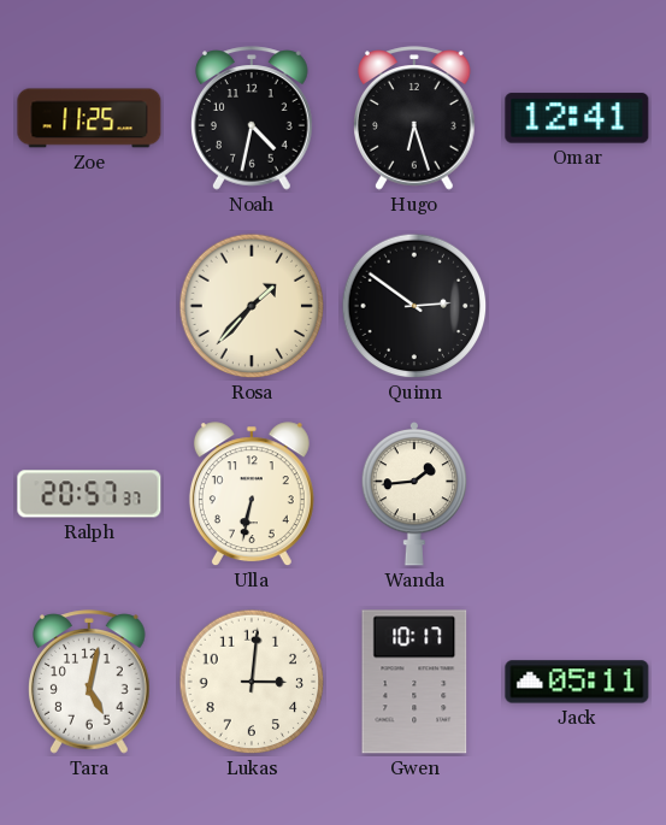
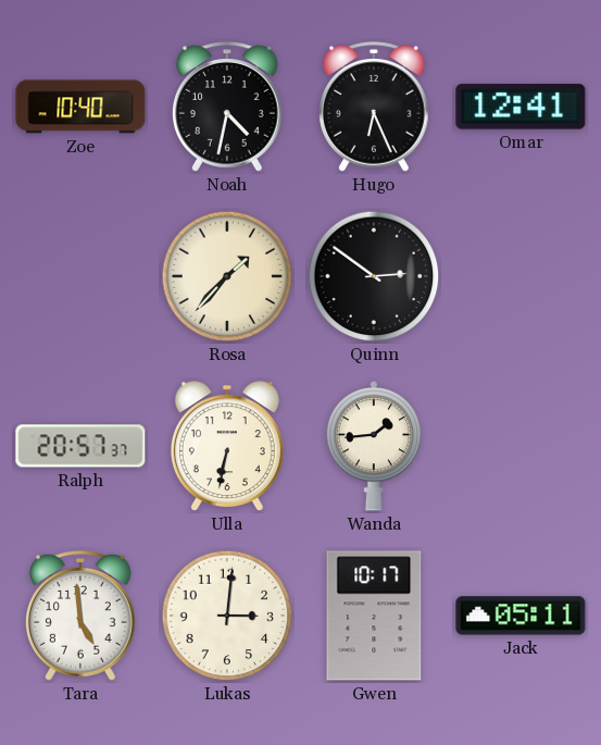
Zoe: 11:25 -> 10:40 (80, 107)
Hugo: 6:27 -> 6:26 (375, 107)
Tara: 5:02 -> 4:59 (82, 616)
